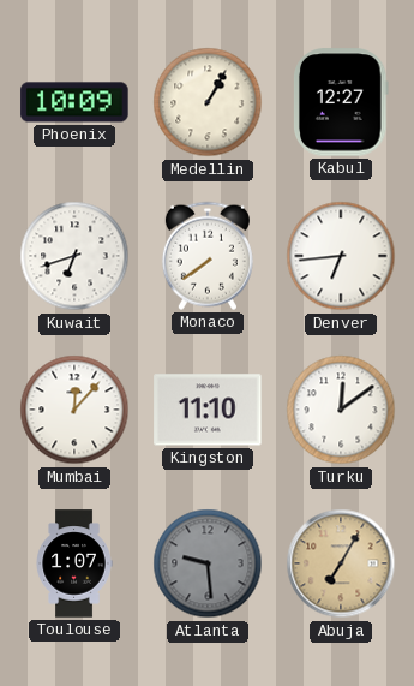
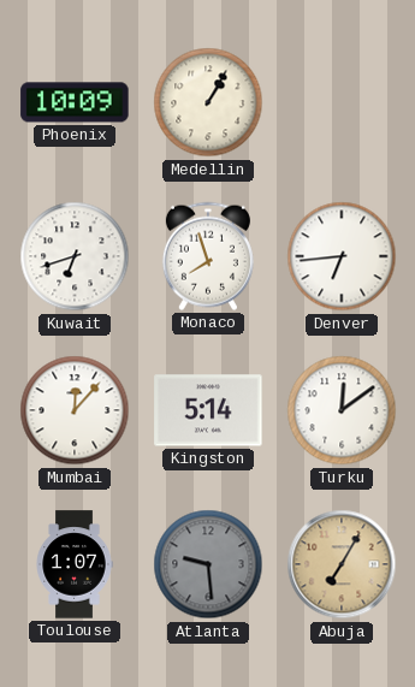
Kabul: 12:27 -> none (342, 102)
Monaco: 7:39 -> 7:57 (208, 256)
Kingston: 11:10 -> 5:14 (208, 410)
